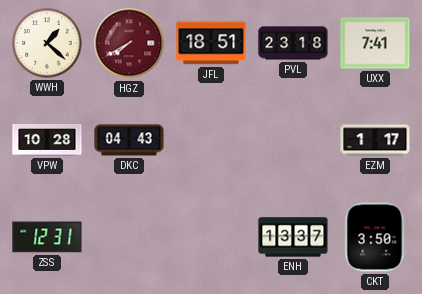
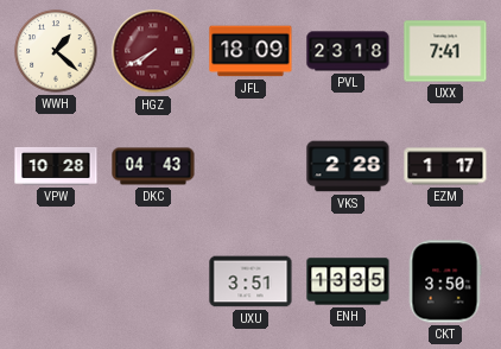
JFL: 18:51 -> 18:09 (251, 51)
VKS: none -> 2:28 (348, 166)
ZSS: 12:31 -> none (47, 237)
UXU: none -> 3:51 (251, 281)
ENH: 13:37 -> 13:35 (348, 281)
